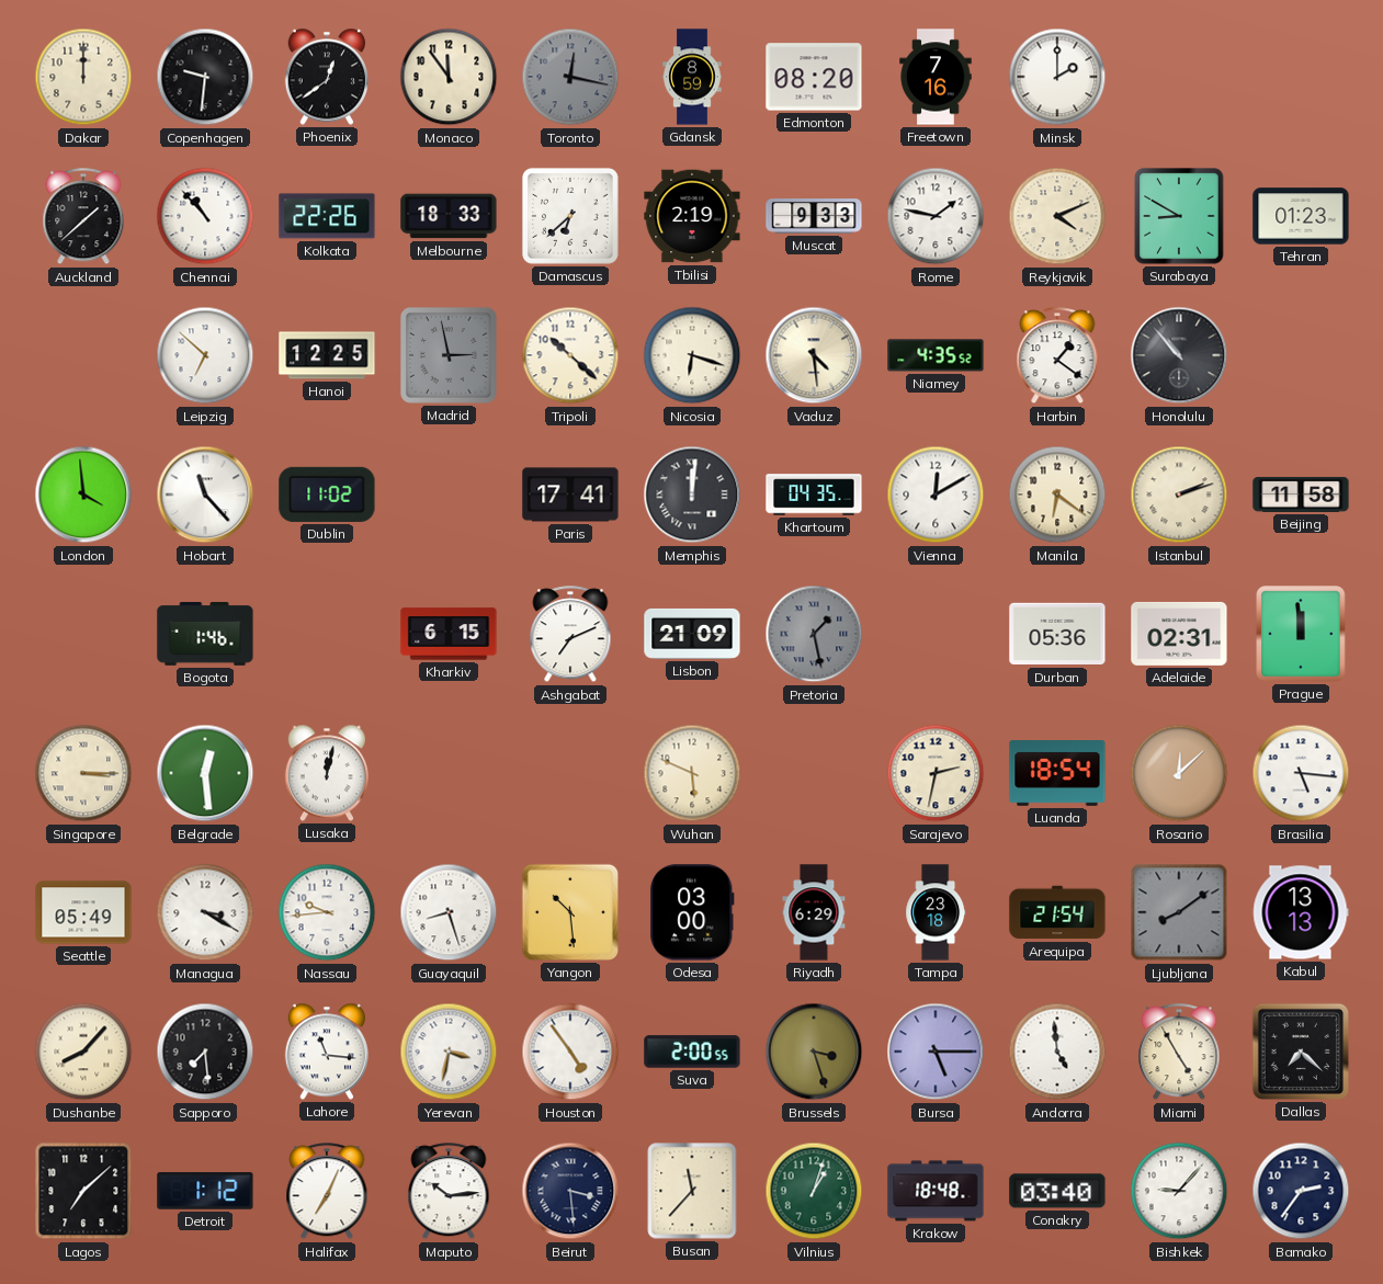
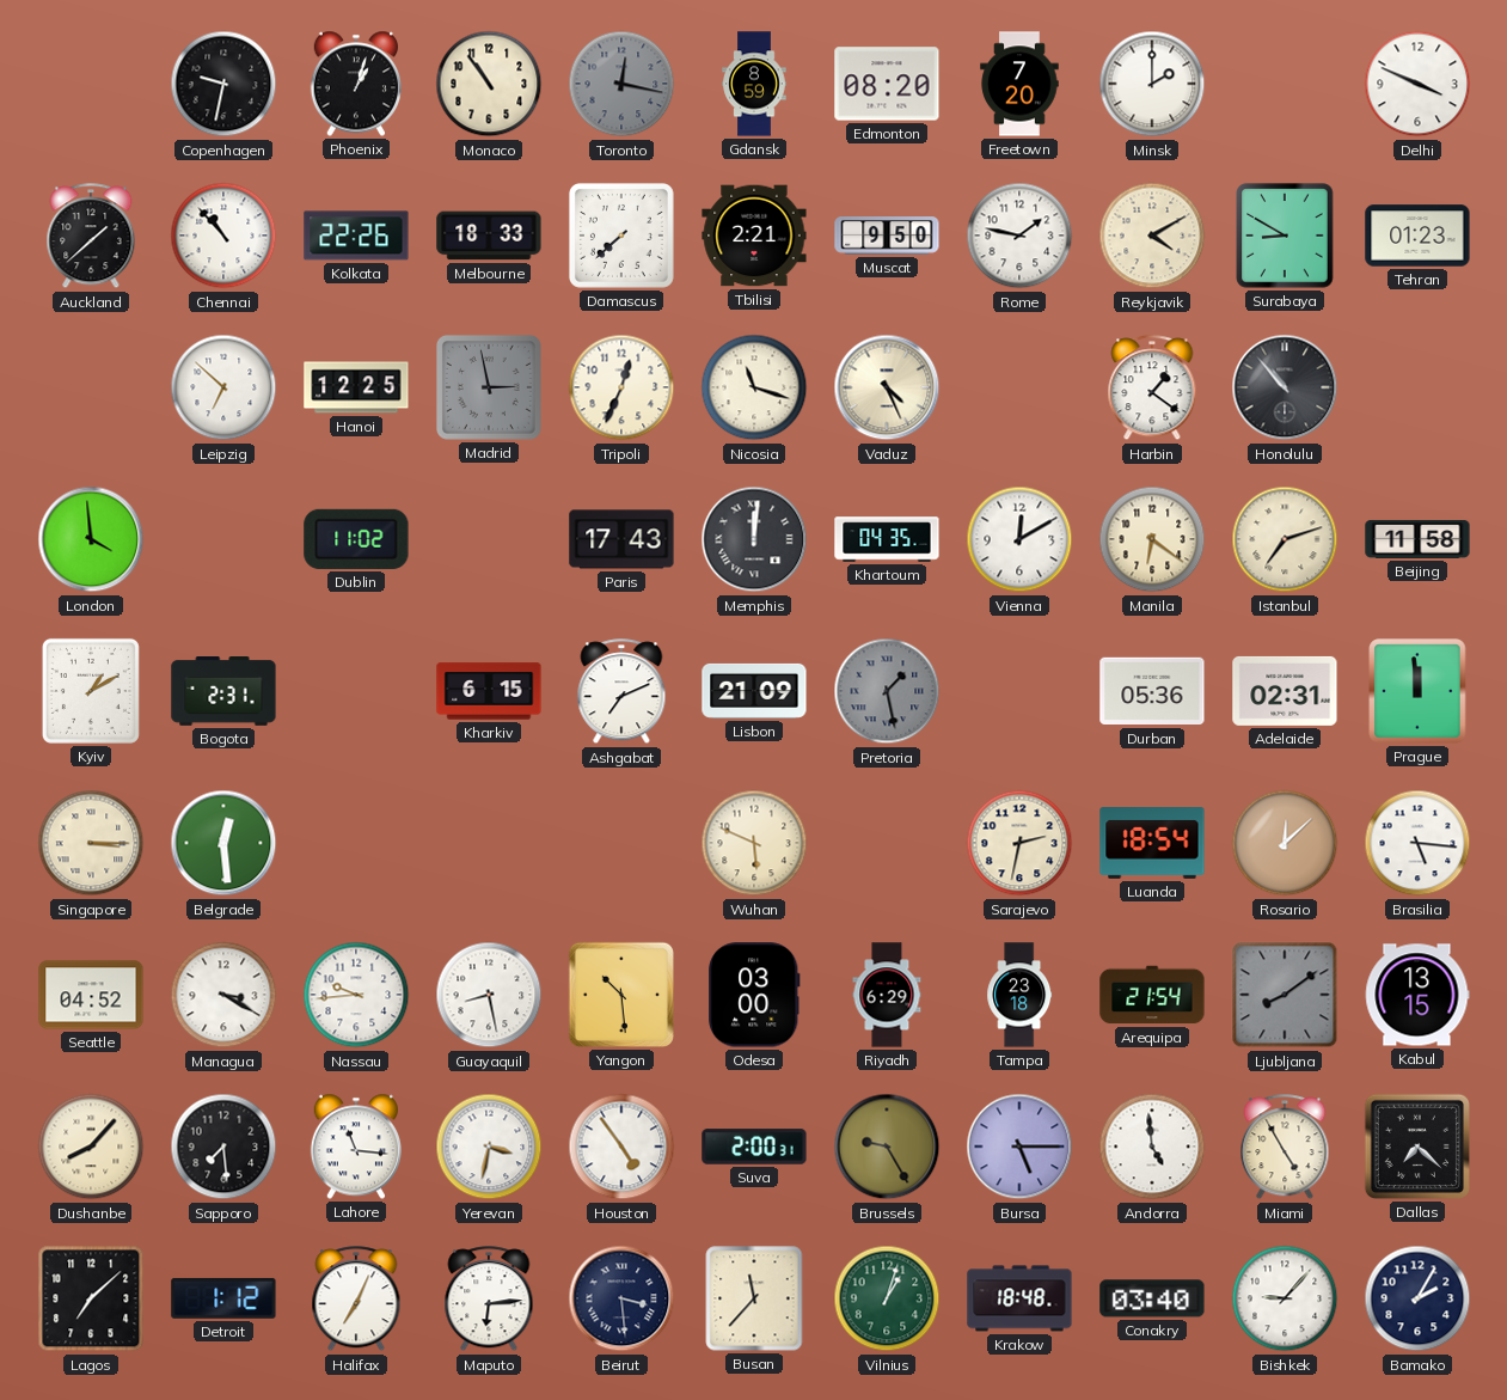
Dakar: 12:00 -> none (83, 77)
Copenhagen: 9:31 -> 9:32 (223, 84)
Phoenix: 12:39 -> 1:03 (355, 84)
Monaco: 11:54 -> 10:54 (489, 84)
Freetown: 7:16 -> 7:20 (1019, 84)
Delhi: none -> 3:49 (1417, 84)
Damascus: 6:38 -> 7:38 (621, 236)
Tbilisi: 2:19 -> 2:21 (754, 236)
Muscat: 9:33 -> 9:50 (887, 236)
Reykjavik: 4:11 -> 4:10 (1152, 236)
Tripoli: 10:22 -> 12:34 (621, 387)
Nicosia: 6:18 -> 11:18 (754, 387)
Vaduz: 4:29 -> 4:26 (887, 387)
Niamey: 4:35 -> none (936, 355)
Hobart: 11:23 -> none (205, 495)
Paris: 17:41 -> 17:43 (621, 539)
Istanbul: 2:12 -> 7:12 (1285, 539)
Kyiv: none -> 1:10 (91, 691)
Bogota: 1:46 -> 2:31 (223, 692)
Lusaka: 12:02 -> none (326, 773)
Seattle: 05:49 -> 04:52 (91, 995)
Guayaquil: 8:27 -> 8:28 (489, 995)
Kabul: 13:13 -> 13:15 (1417, 995)
Suva: 2:00:55 -> 2:00:31 (754, 1147)
Brussels: 3:27 -> 9:25 (887, 1147)
Maputo: 10:14 -> 6:14 (489, 1300)
Bamako: 2:36 -> 2:05 (1417, 1298)
